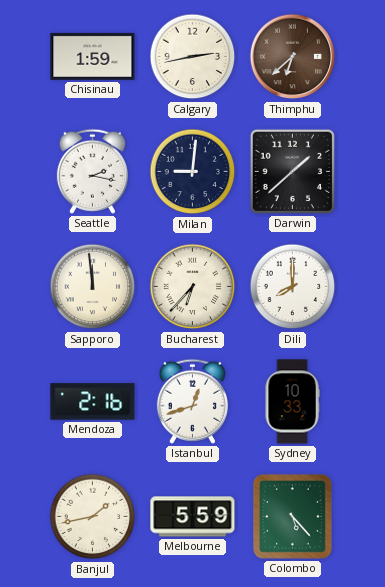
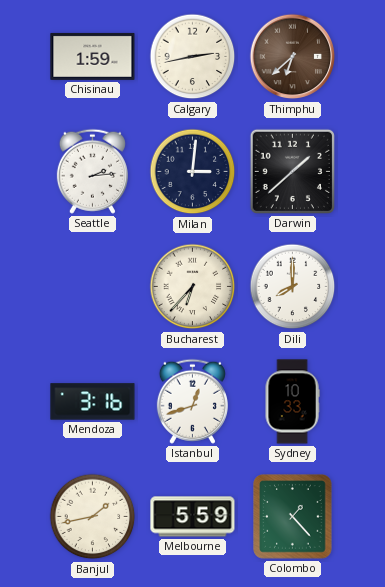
Seattle: 2:17 -> 2:14 (92, 171)
Milan: 9:01 -> 3:01 (193, 172)
Sapporo: 11:59 -> none (93, 287)
Mendoza: 2:16 -> 3:16 (93, 402)
Colombo: 5:23 -> 1:23 (293, 517)
